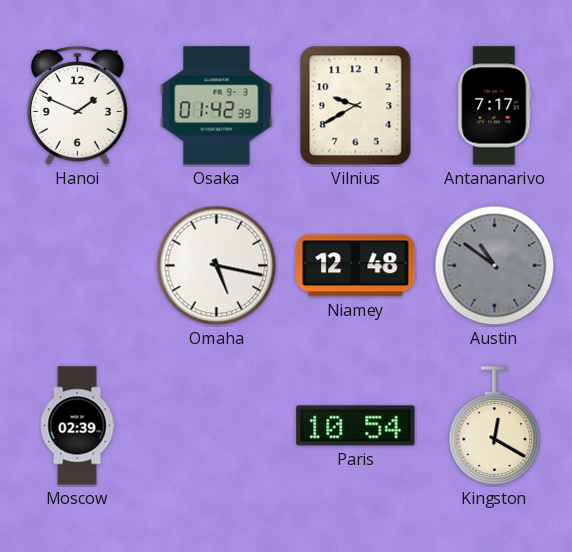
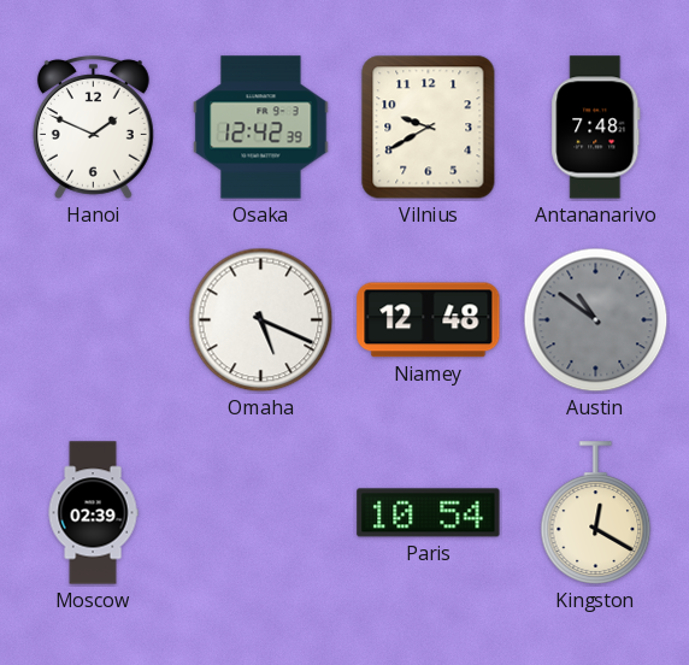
Osaka: 01:42 -> 12:42 (261, 128)
Antananarivo: 7:17 -> 7:48 (596, 128)
Omaha: 5:17 -> 5:19 (261, 320)
